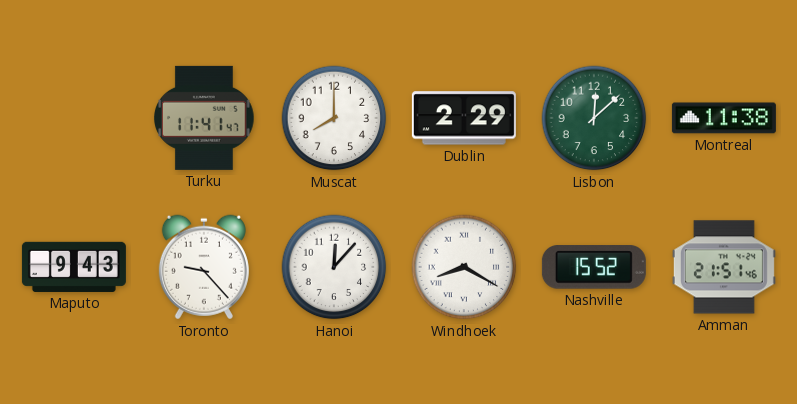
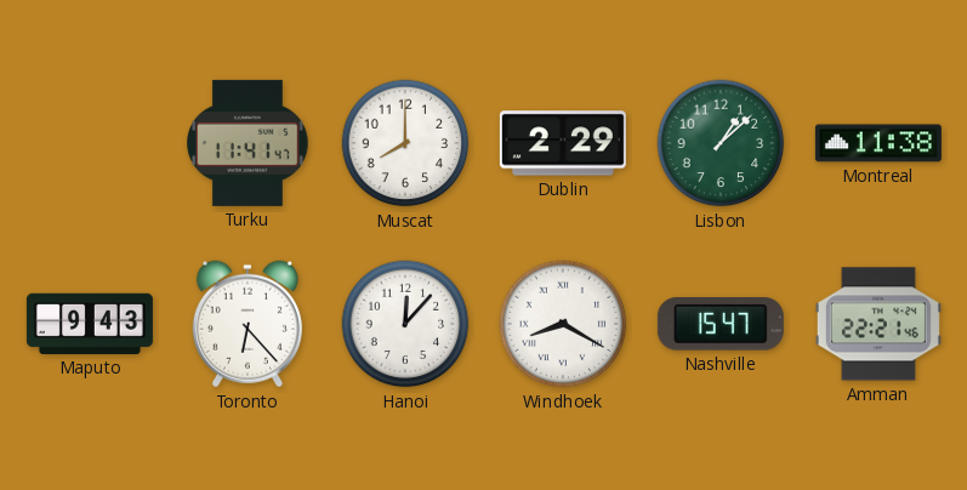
Lisbon: 12:08 -> 1:08 (721, 143)
Toronto: 9:23 -> 6:23 (248, 324)
Nashville: 15:52 -> 15:47 (721, 324)
Amman: 21:51 -> 22:21 (878, 324)
